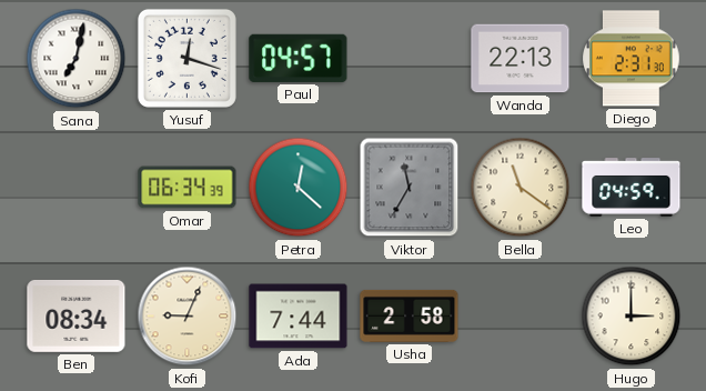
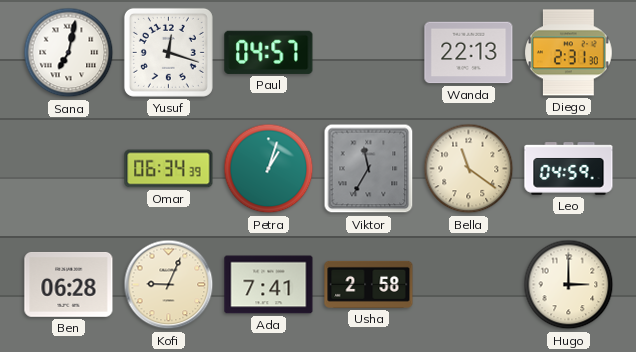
Petra: 12:22 -> 1:03 (269, 169)
Ben: 08:34 -> 06:28 (69, 284)
Ada: 7:44 -> 7:41 (269, 285)
